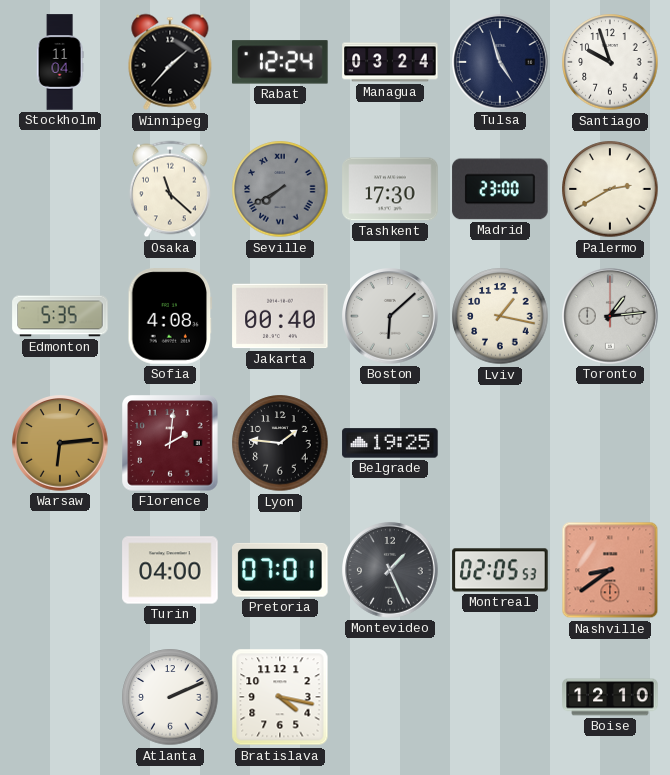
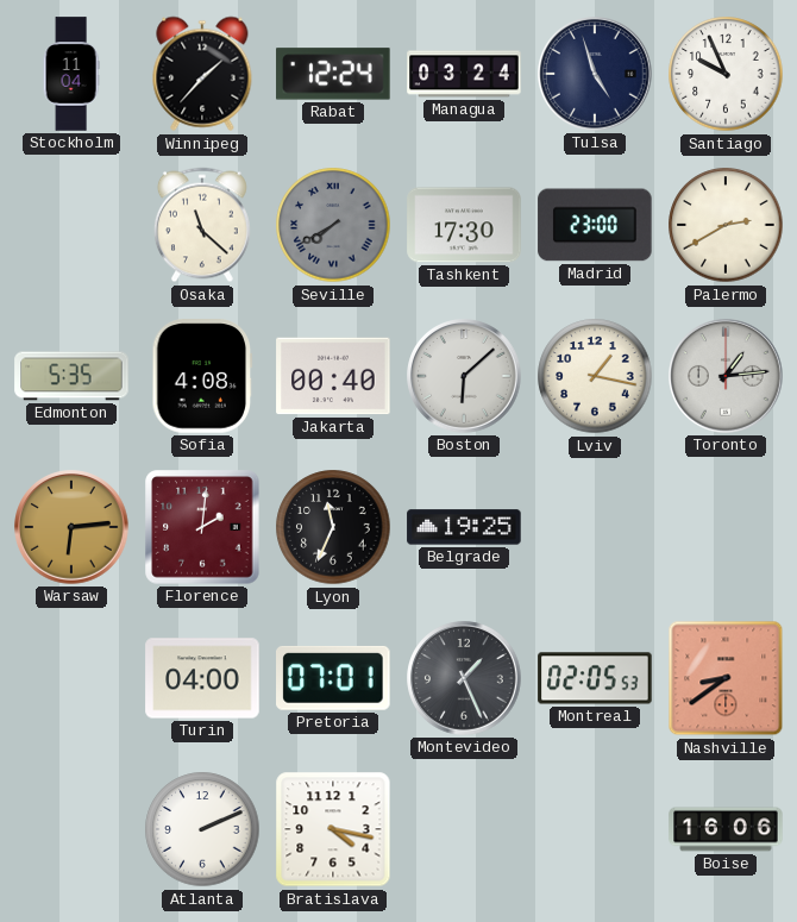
Santiago: 9:57 -> 9:56 (726, 74)
Lyon: 1:46 -> 11:34 (333, 527)
Boise: 12:10 -> 16:06 (726, 829)
